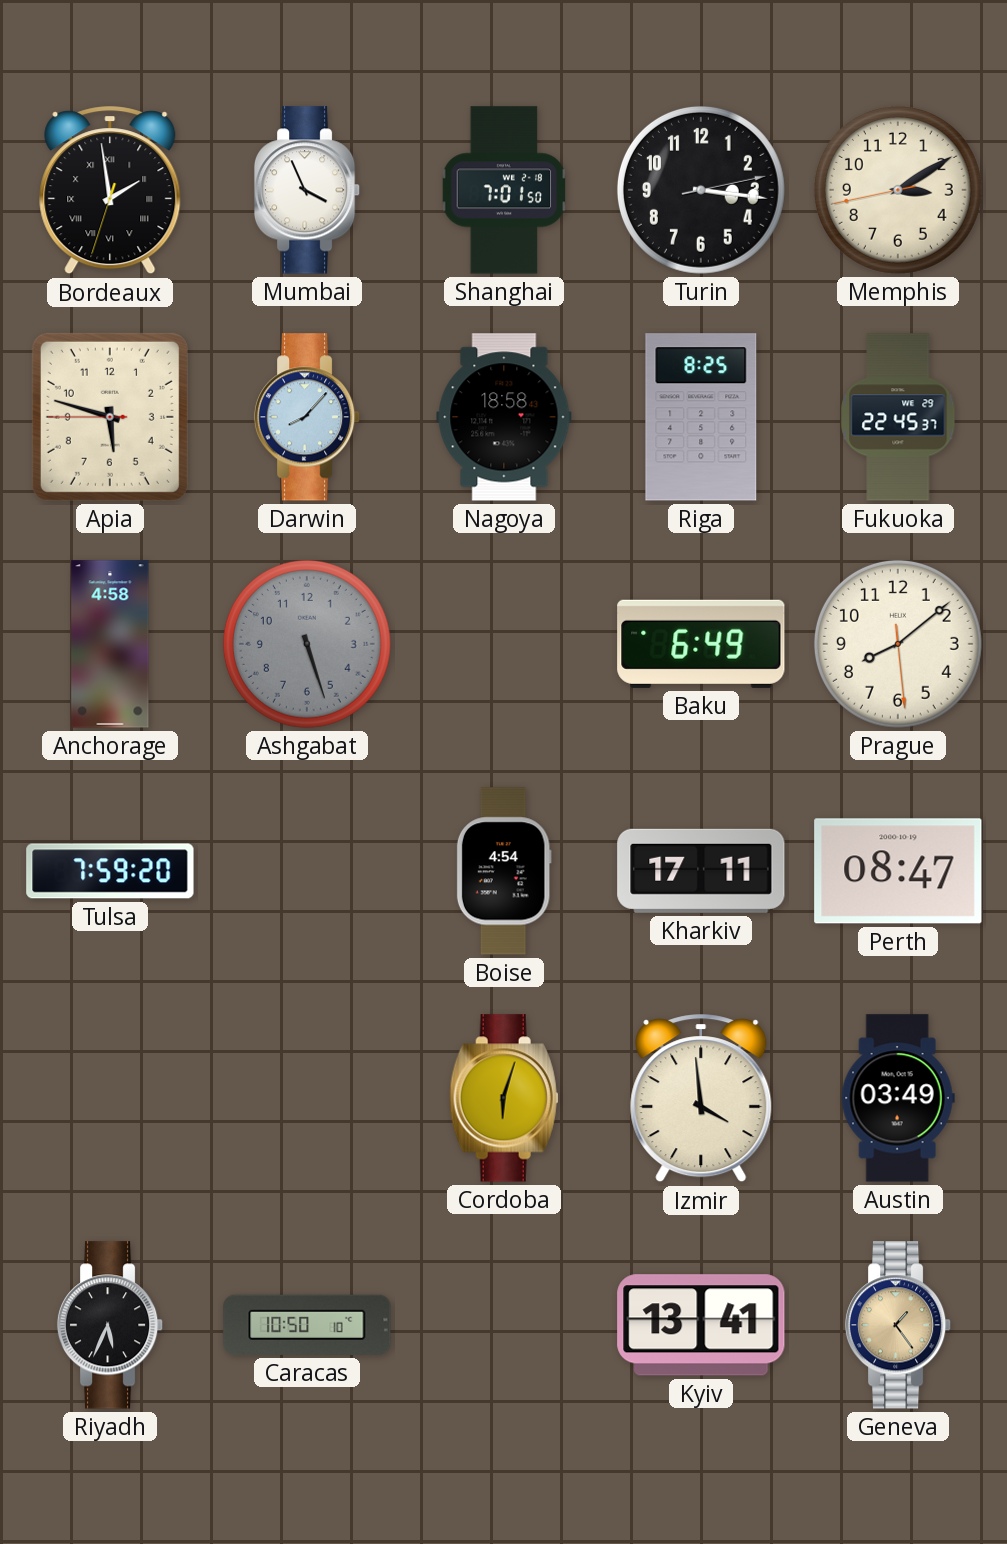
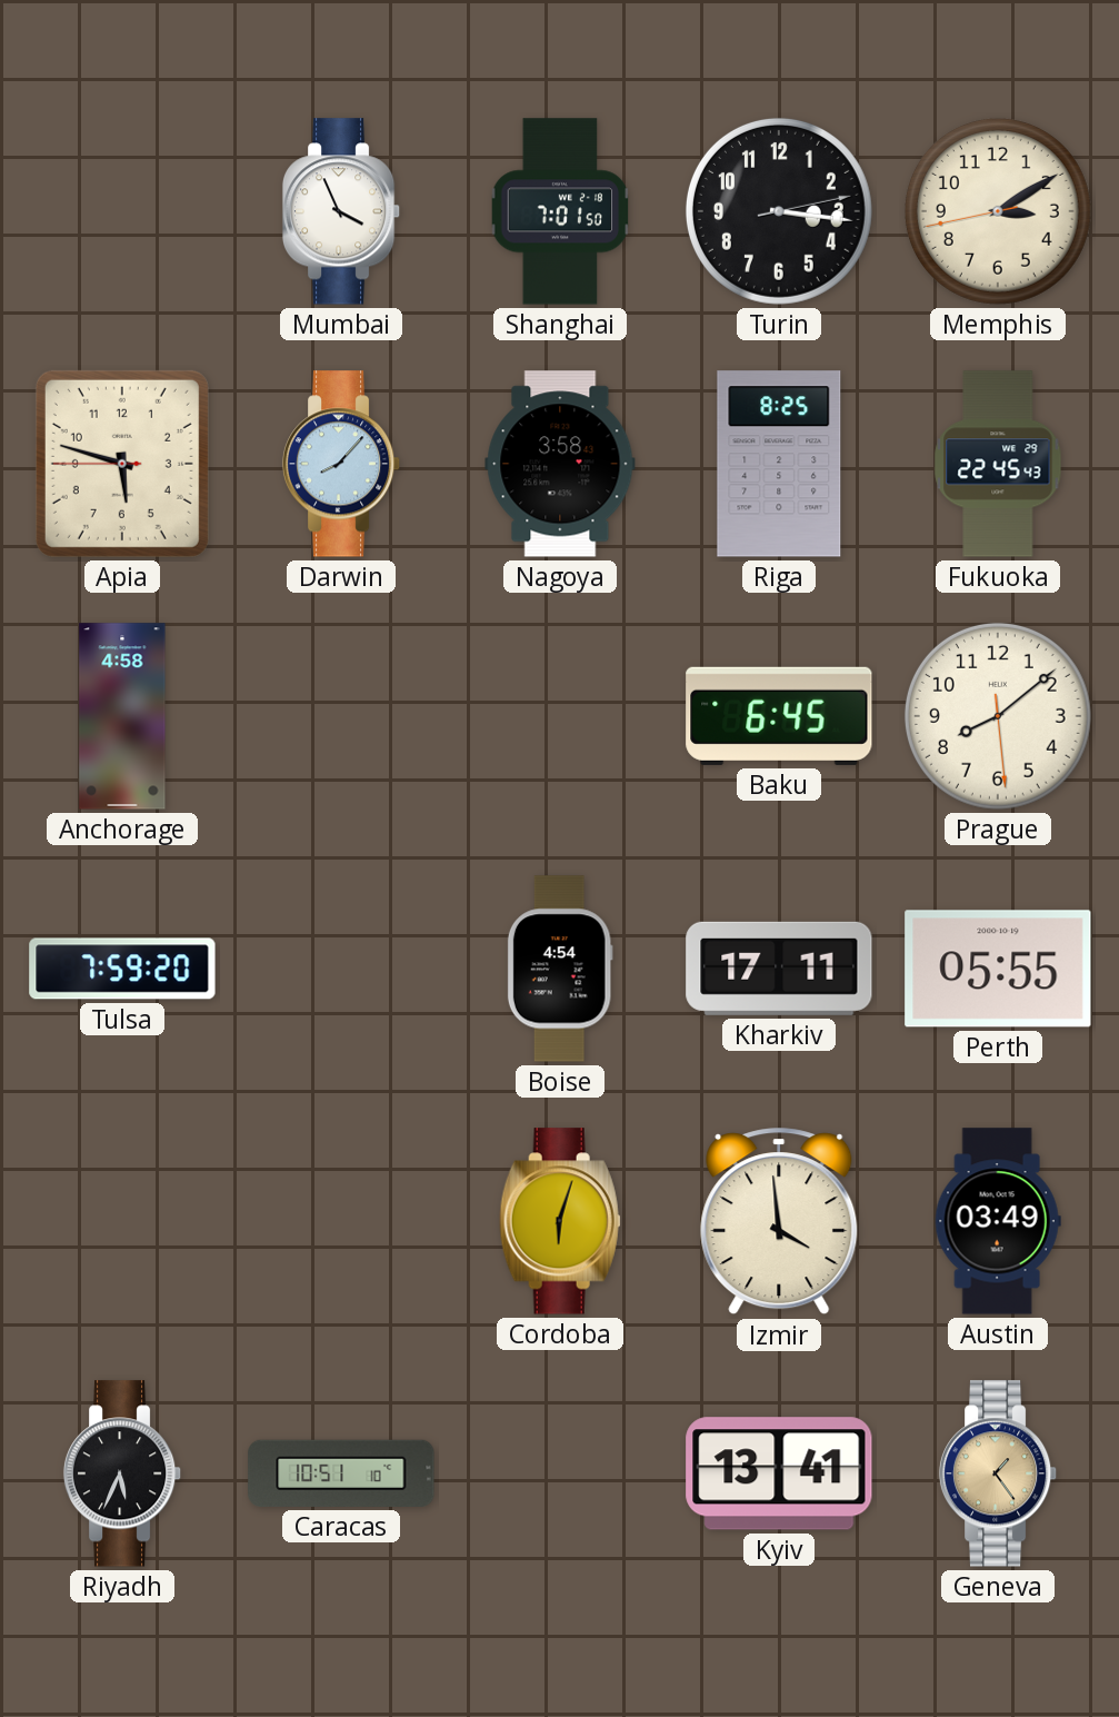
Bordeaux: 1:58 -> none (110, 191)
Nagoya: 18:58 -> 3:58 (560, 464)
Fukuoka: 22:45:37 -> 22:45:43 (998, 464)
Ashgabat: 5:27 -> none (307, 644)
Baku: 6:49 -> 6:45 (779, 716)
Perth: 08:47 -> 05:55 (998, 969)
Caracas: 10:50 -> 10:51 (341, 1473)
